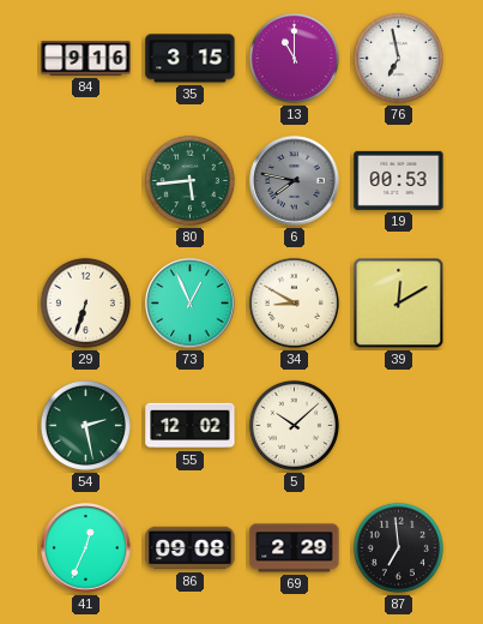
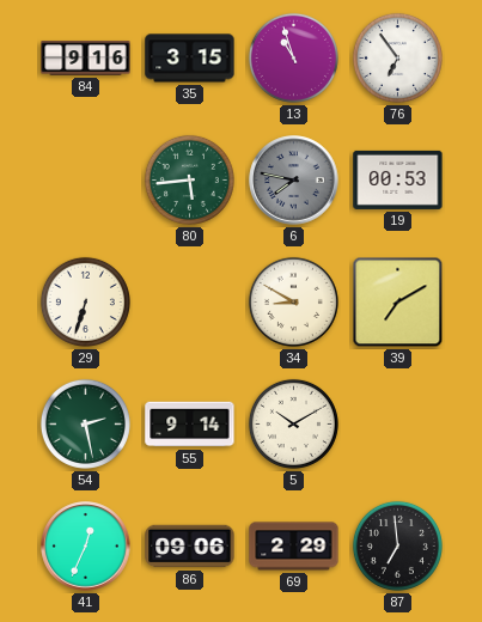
13: 11:00 -> 10:57 (293, 57)
76: 6:58 -> 6:54 (397, 57)
73: 12:56 -> none (191, 304)
39: 12:10 -> 7:10 (398, 303)
55: 12:02 -> 9:14 (190, 425)
5: 10:08 -> 10:10 (293, 423)
86: 09:08 -> 09:06 (190, 547)
